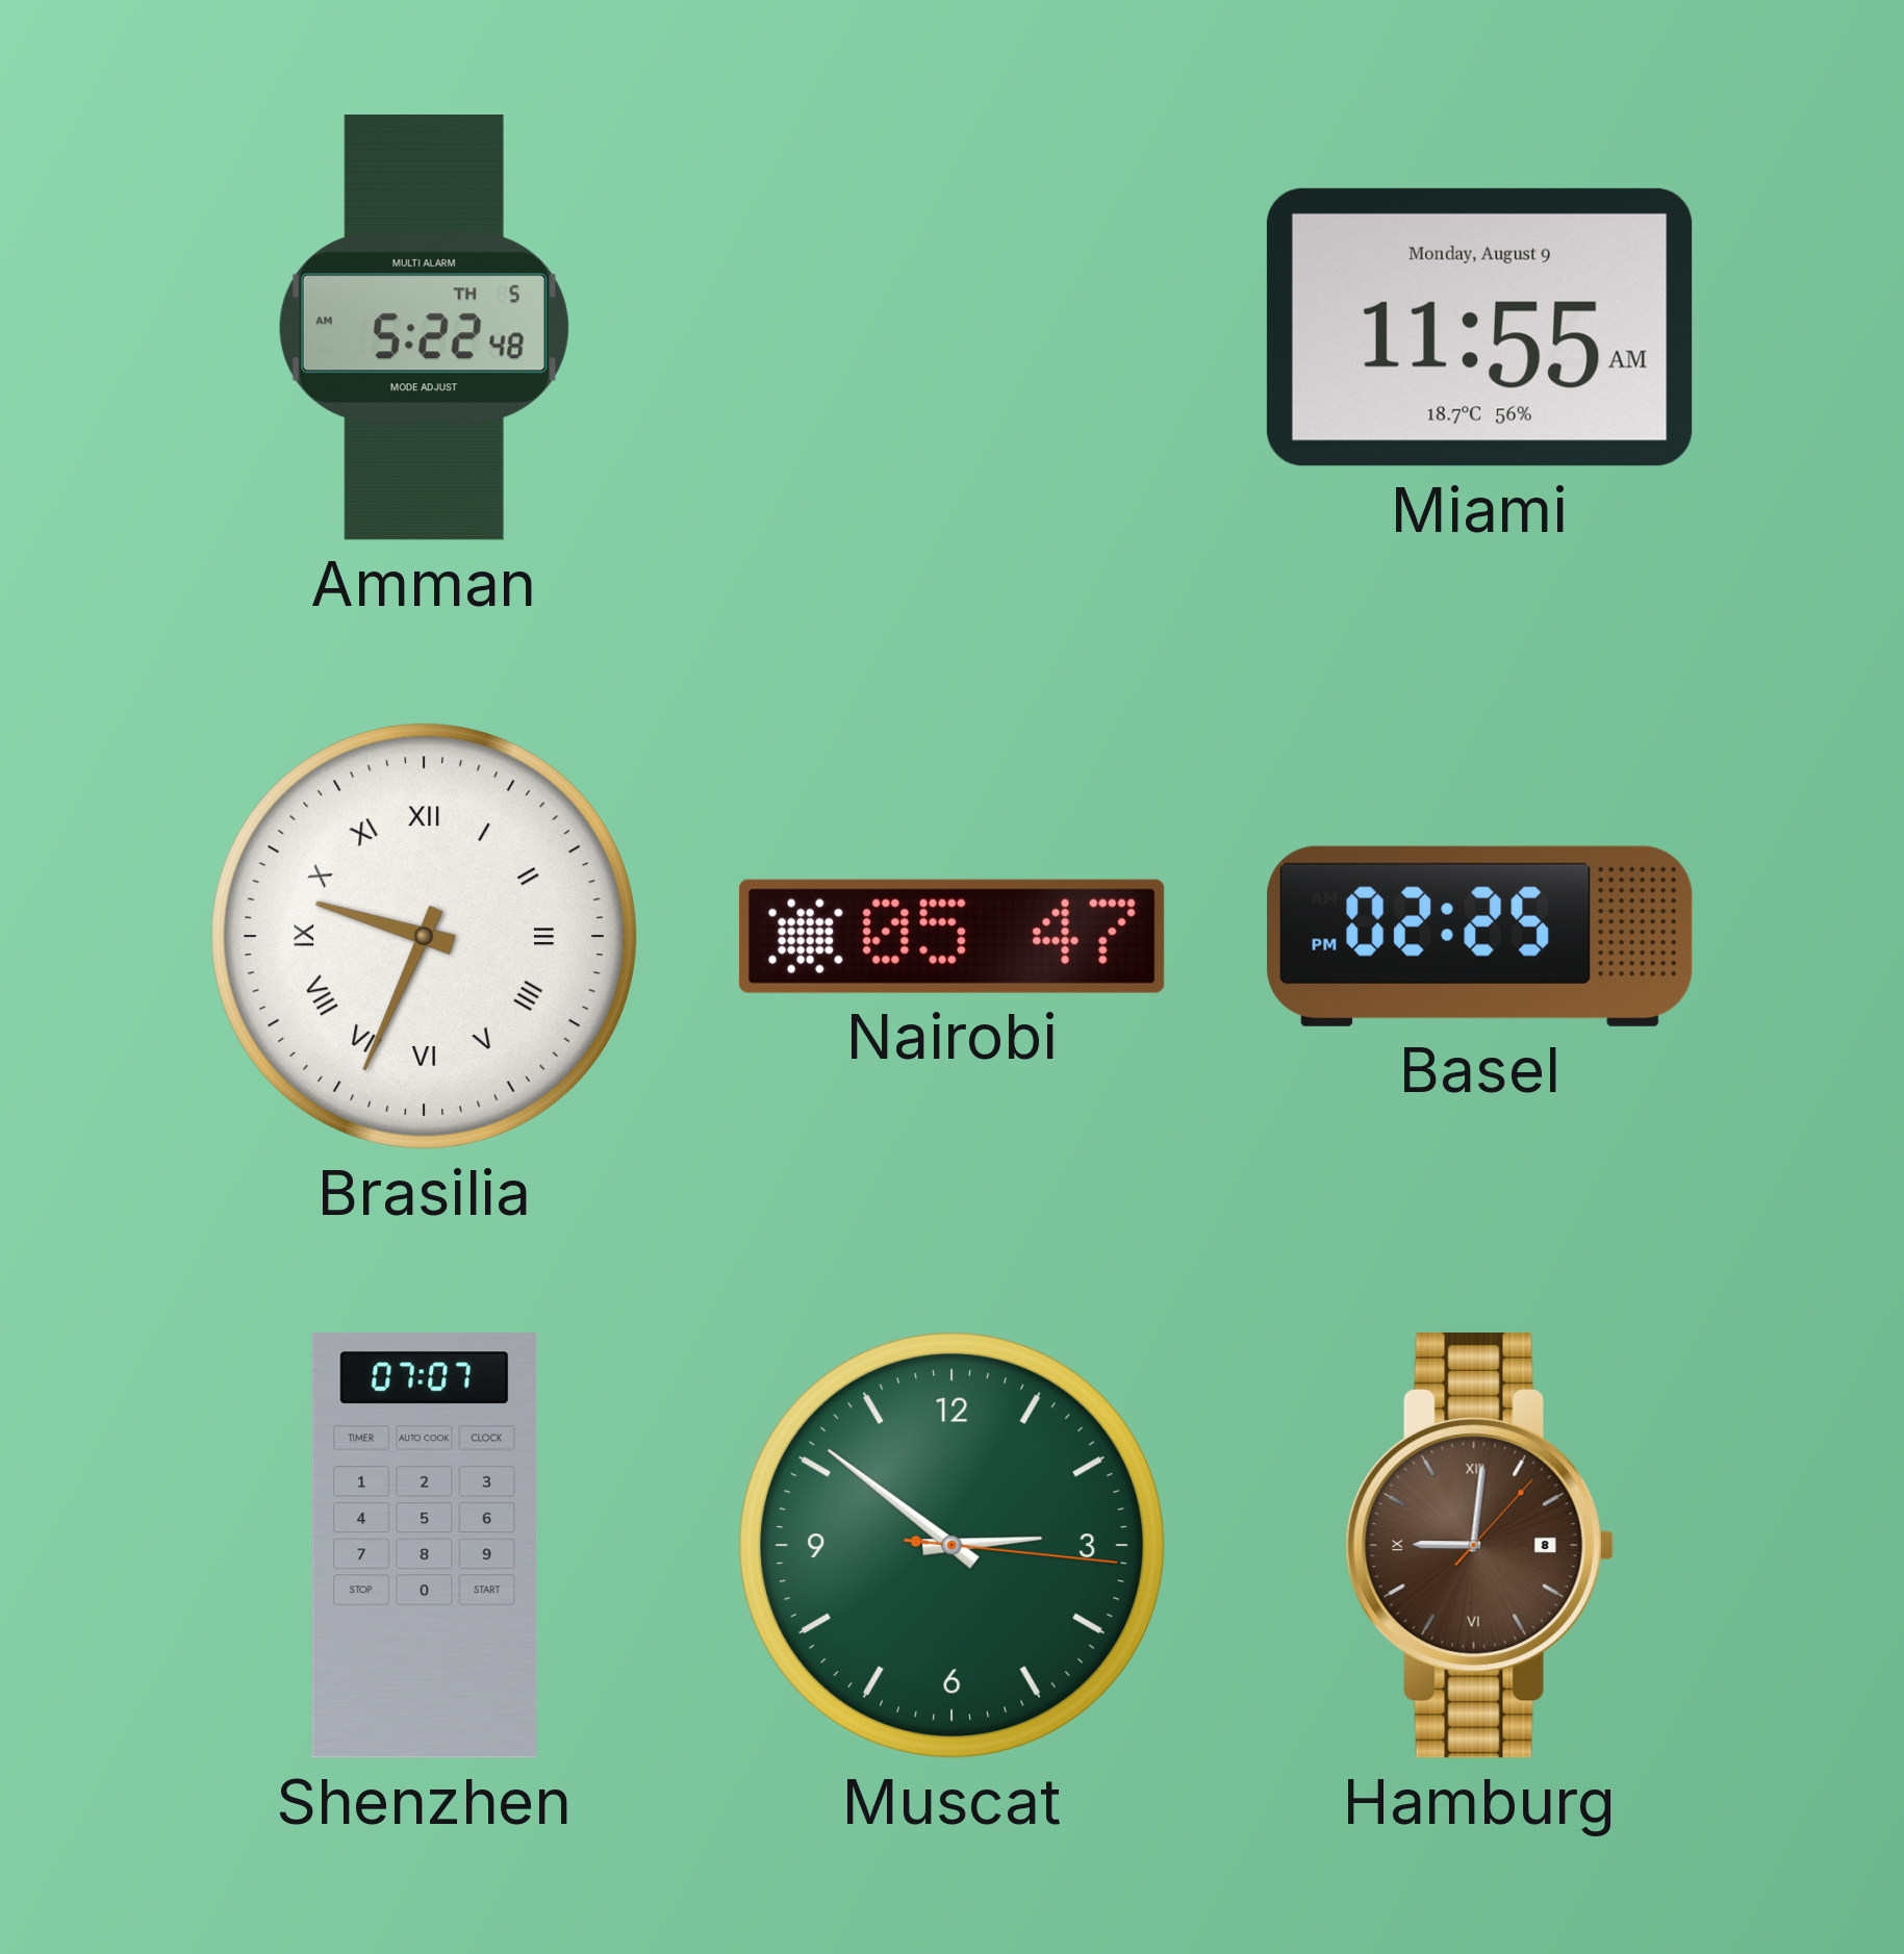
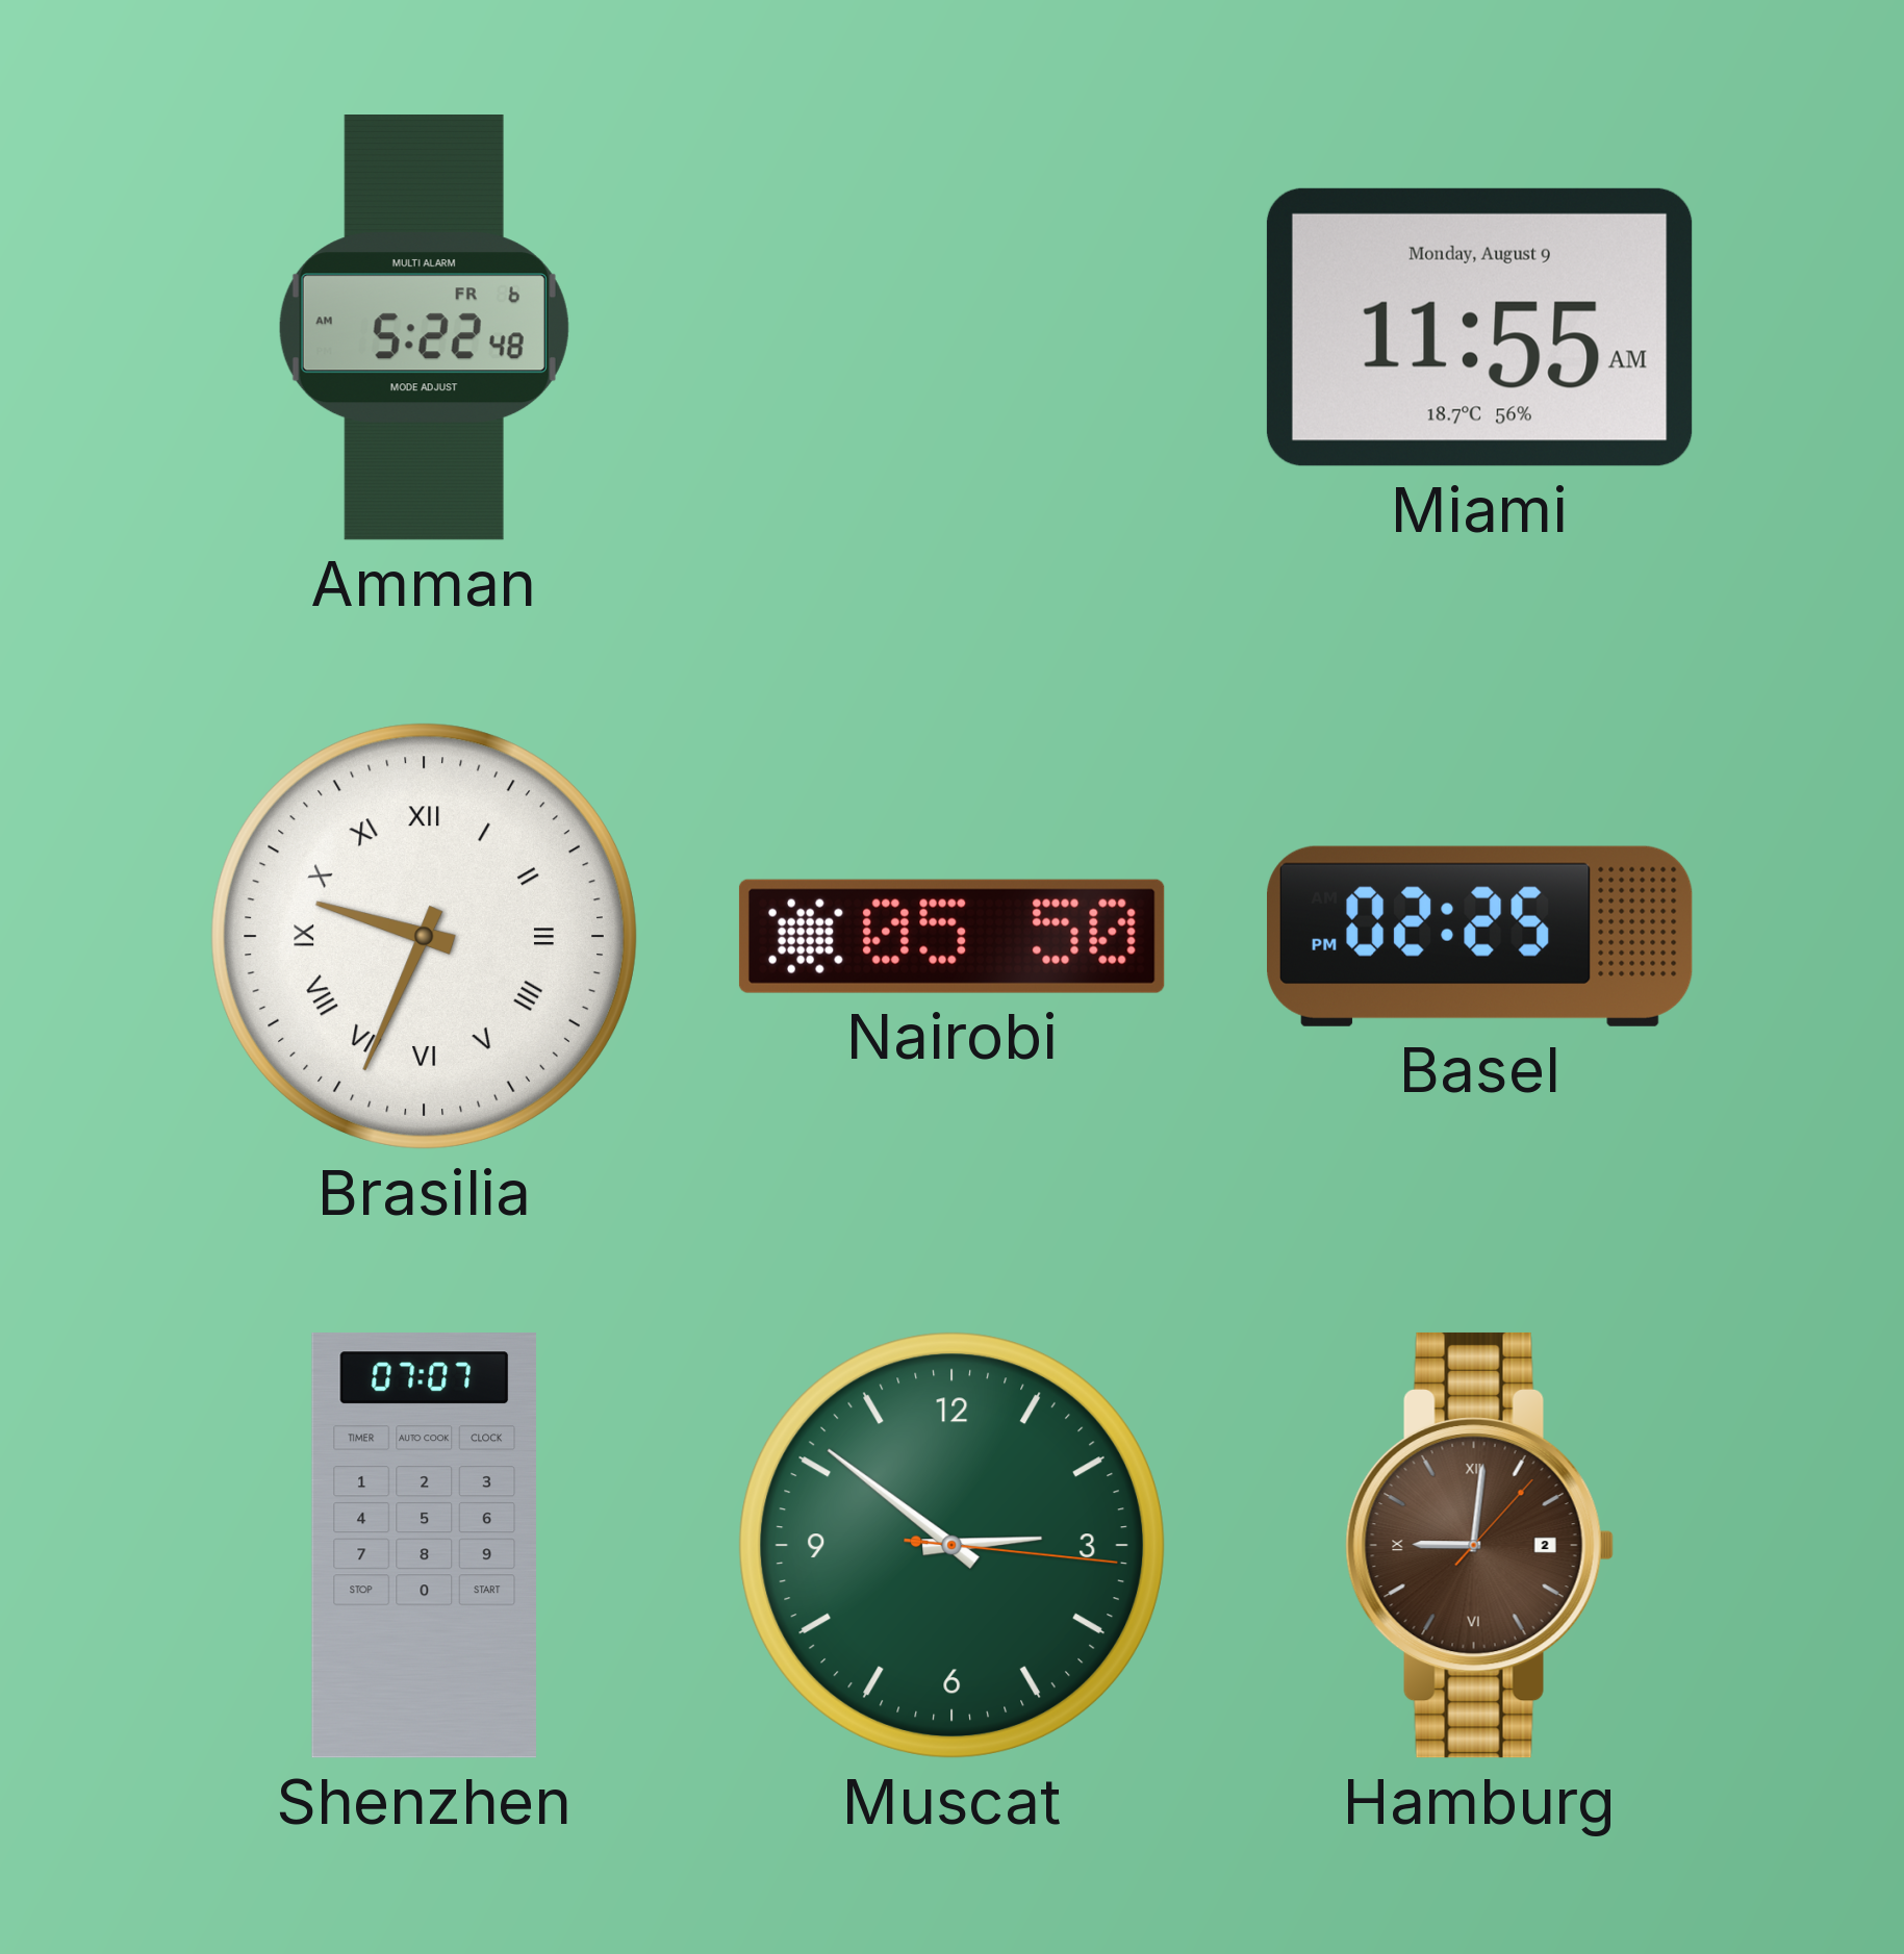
Amman date: TH 5 -> FR 6 (424, 328)
Nairobi: 05:47 -> 05:50 (951, 936)
Hamburg date: 8 -> 2 (1479, 1545)
